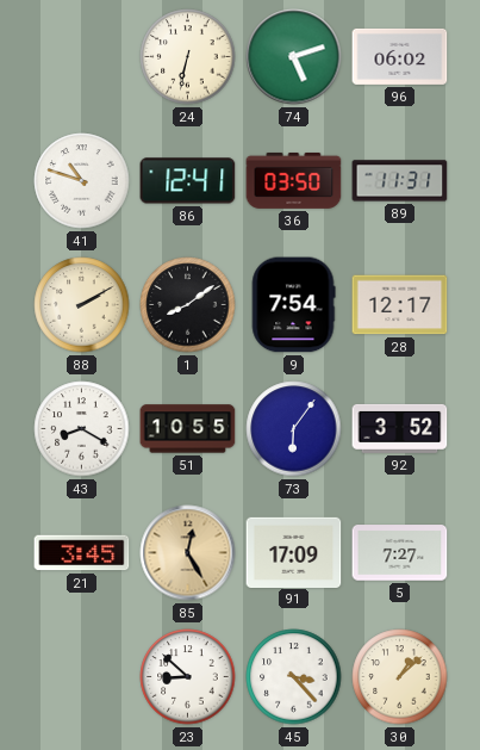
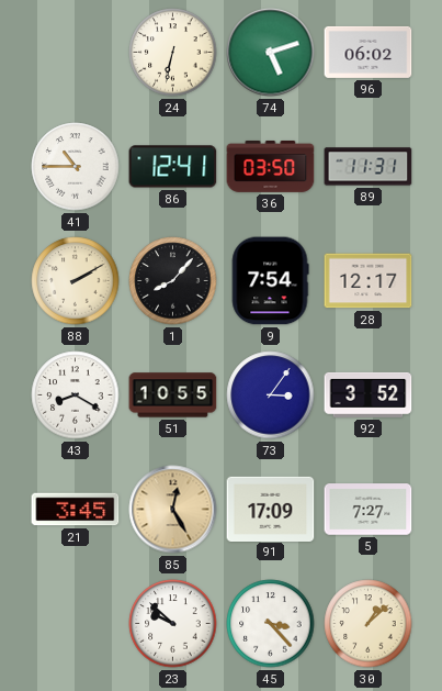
41: 10:48 -> 10:45 (76, 167)
1: 8:09 -> 8:07 (173, 281)
73: 6:06 -> 3:06 (271, 395)
23: 8:52 -> 9:52 (173, 624)
